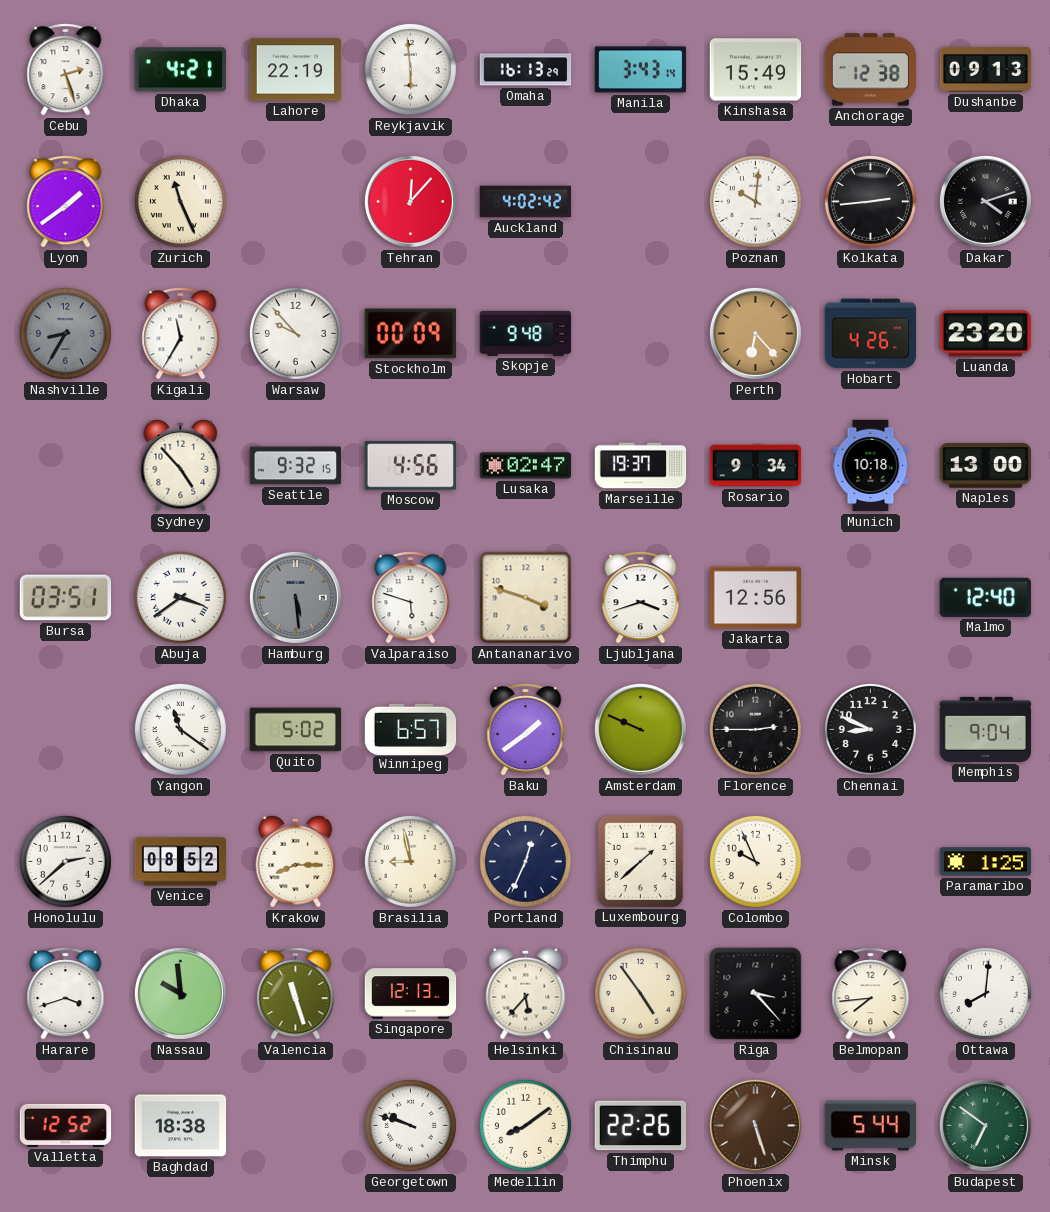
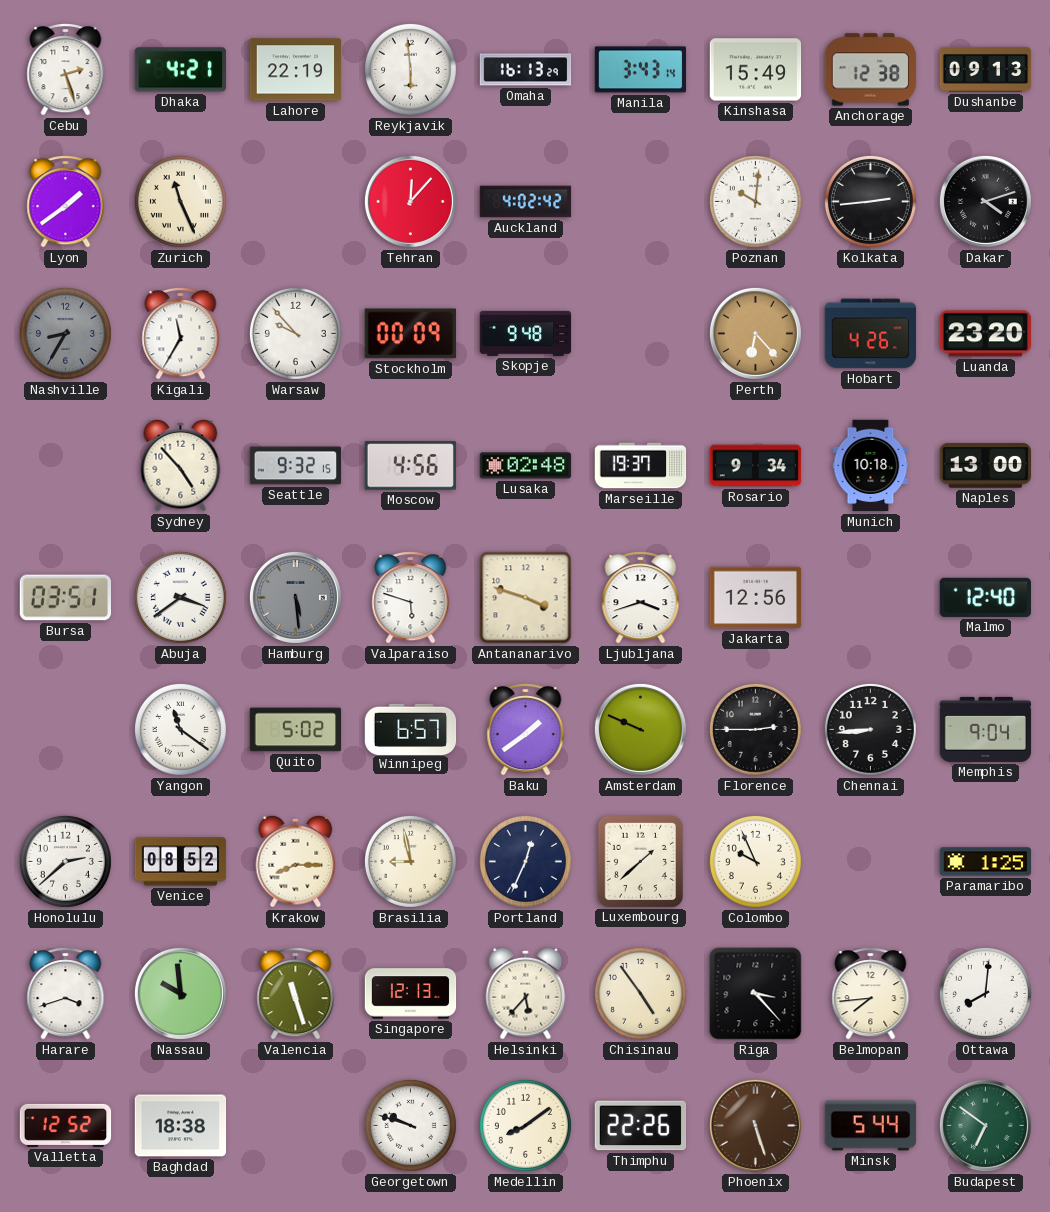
Lusaka: 02:47 -> 02:48 (526, 466)
Chennai: 8:49 -> 8:44 (870, 729)
